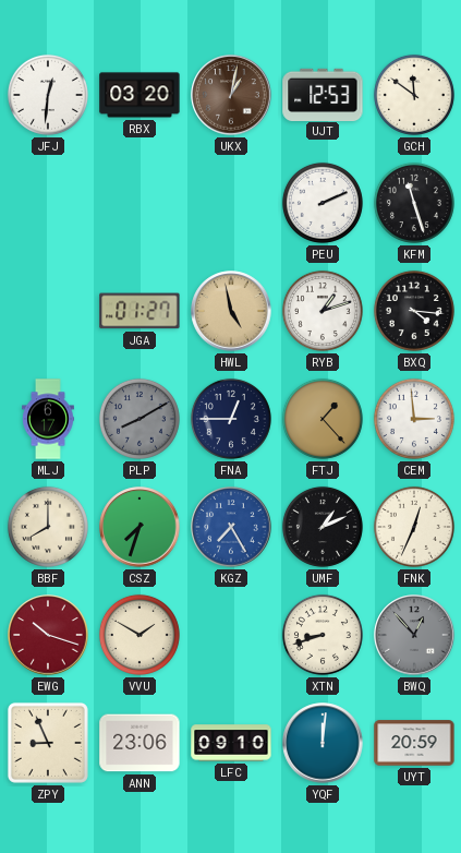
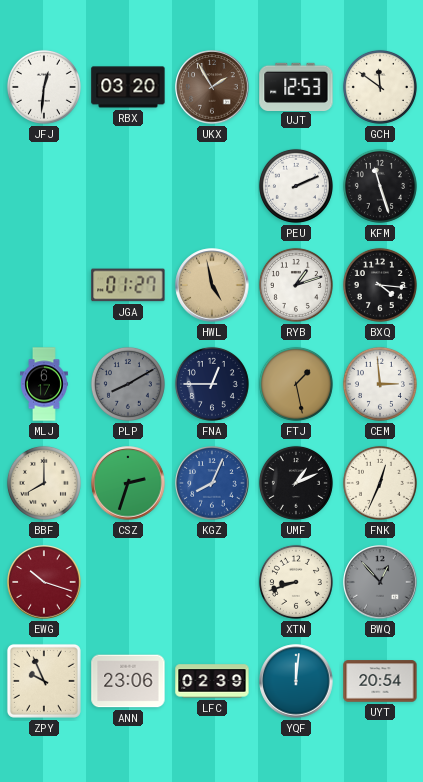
UKX: 1:02 -> 1:55 (212, 87)
FTJ: 1:23 -> 1:28 (296, 384)
CSZ: 7:33 -> 2:33 (128, 483)
KGZ: 7:25 -> 8:04 (212, 483)
VVU: 1:50 -> none (139, 635)
ZPY: 8:56 -> 9:56 (44, 681)
LFC: 09:10 -> 02:39 (212, 681)
UYT: 20:59 -> 20:54 (380, 681)
